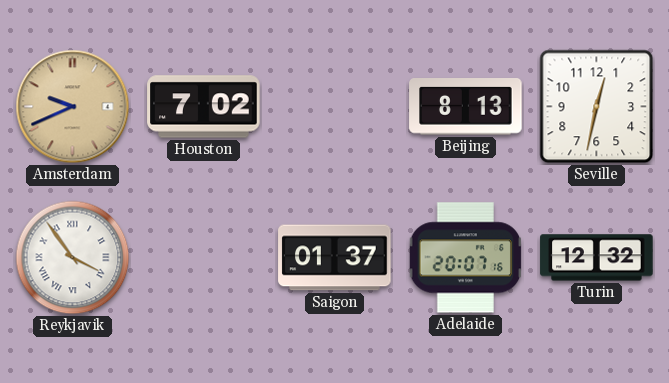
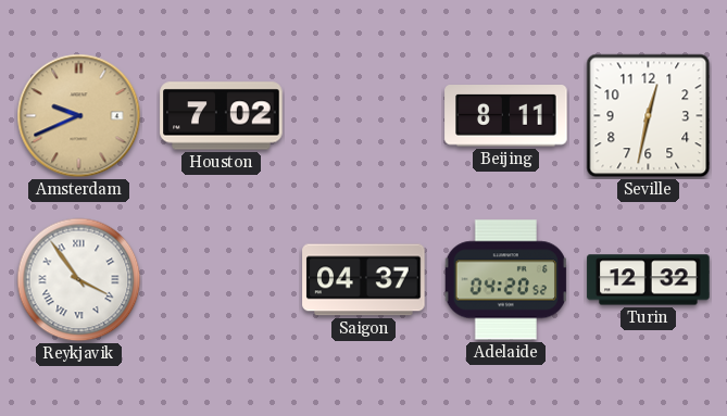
Beijing: 8:13 -> 8:11 (506, 116)
Saigon: 01:37 -> 04:37 (364, 280)
Adelaide: 20:07 -> 04:20 (506, 280)
